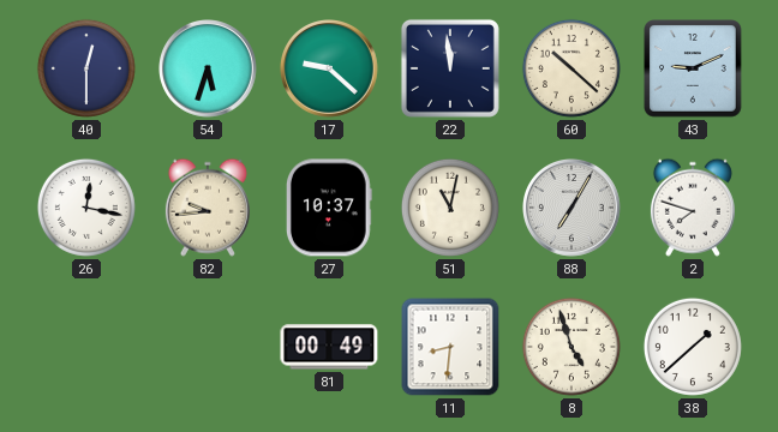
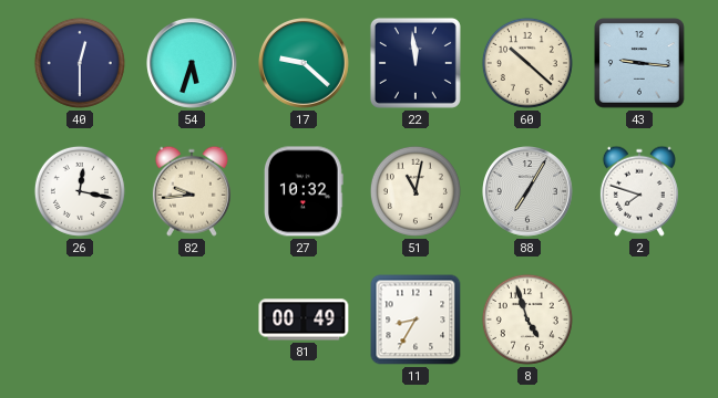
43: 9:11 -> 9:16 (639, 63)
27: 10:37 -> 10:32 (304, 191)
11: 8:31 -> 8:35 (416, 320)
38: 1:38 -> none (693, 347)
